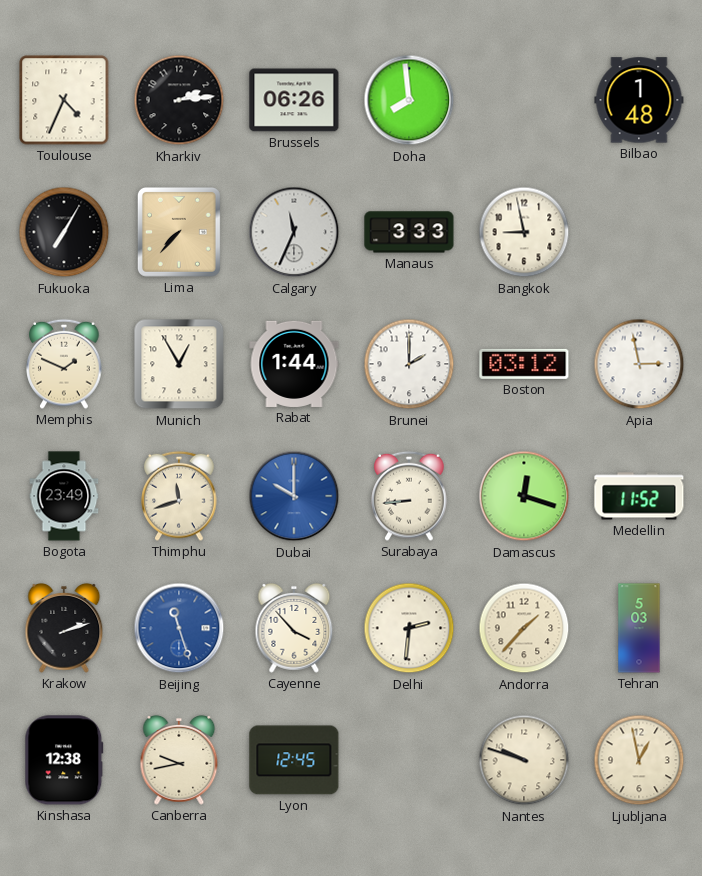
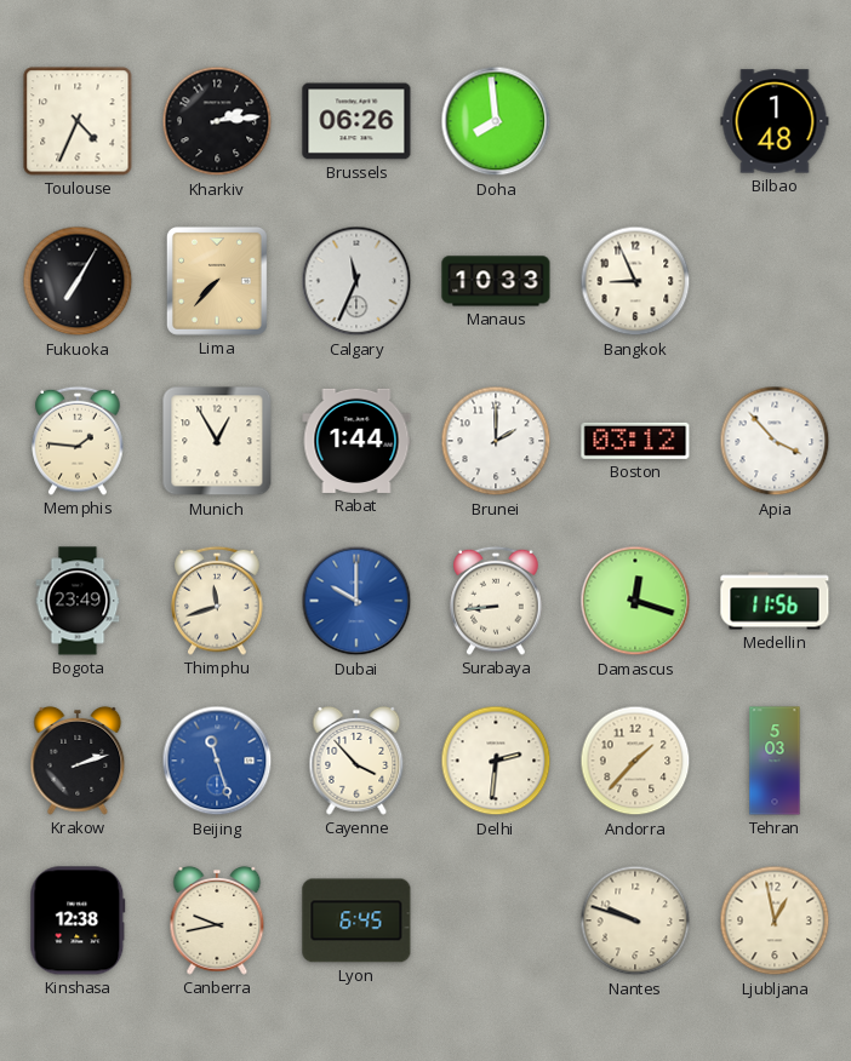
Manaus: 3:33 -> 10:33 (496, 281)
Bangkok: 8:58 -> 8:56 (635, 281)
Memphis: 1:49 -> 1:46 (78, 441)
Apia: 2:58 -> 3:53 (775, 441)
Medellin: 11:52 -> 11:56 (775, 601)
Lyon: 12:45 -> 6:45 (356, 921)
